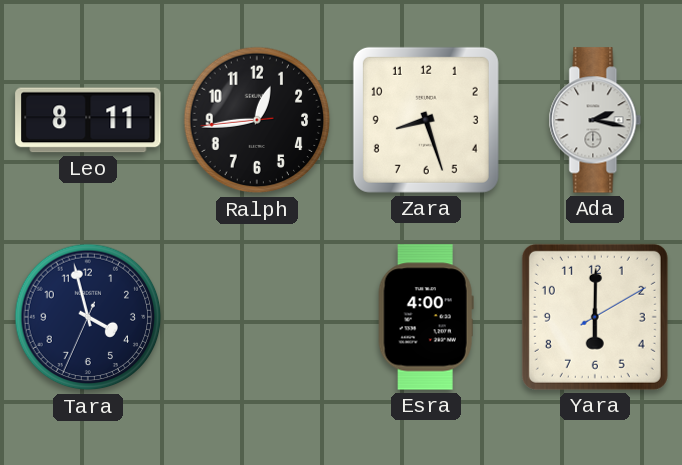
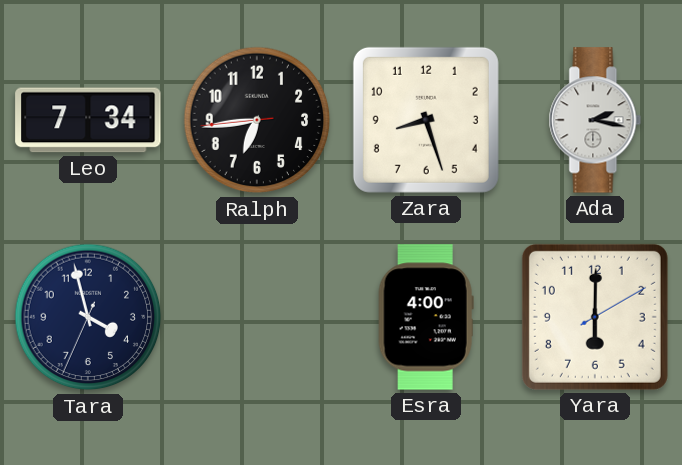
Leo: 8:11 -> 7:34 (88, 120)
Ralph: 12:43 -> 6:43 (257, 120)
